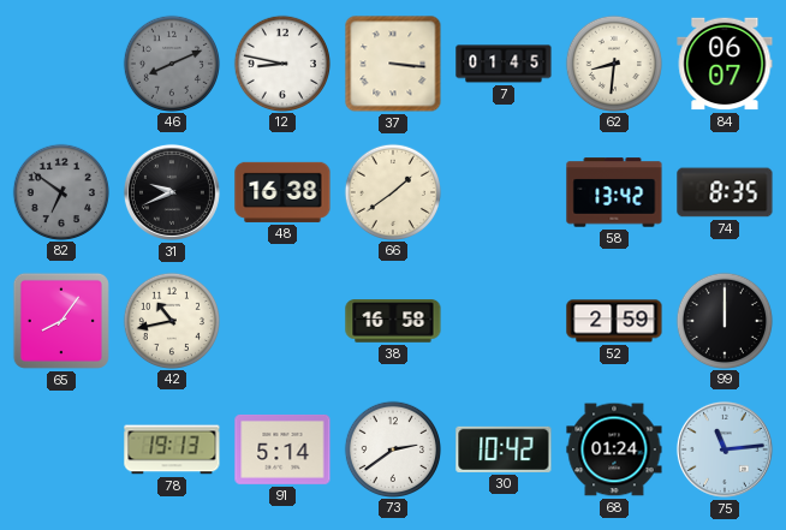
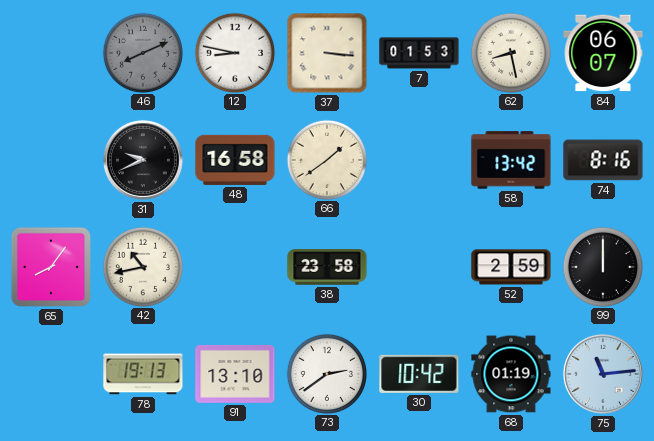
7: 01:45 -> 01:53 (419, 53)
62: 8:31 -> 8:28 (510, 52)
82: 6:51 -> none (60, 191)
48: 16:38 -> 16:58 (235, 160)
74: 8:35 -> 8:16 (603, 160)
38: 16:58 -> 23:58 (327, 267)
91: 5:14 -> 13:10 (235, 374)
68: 01:24 -> 01:19 (511, 374)
